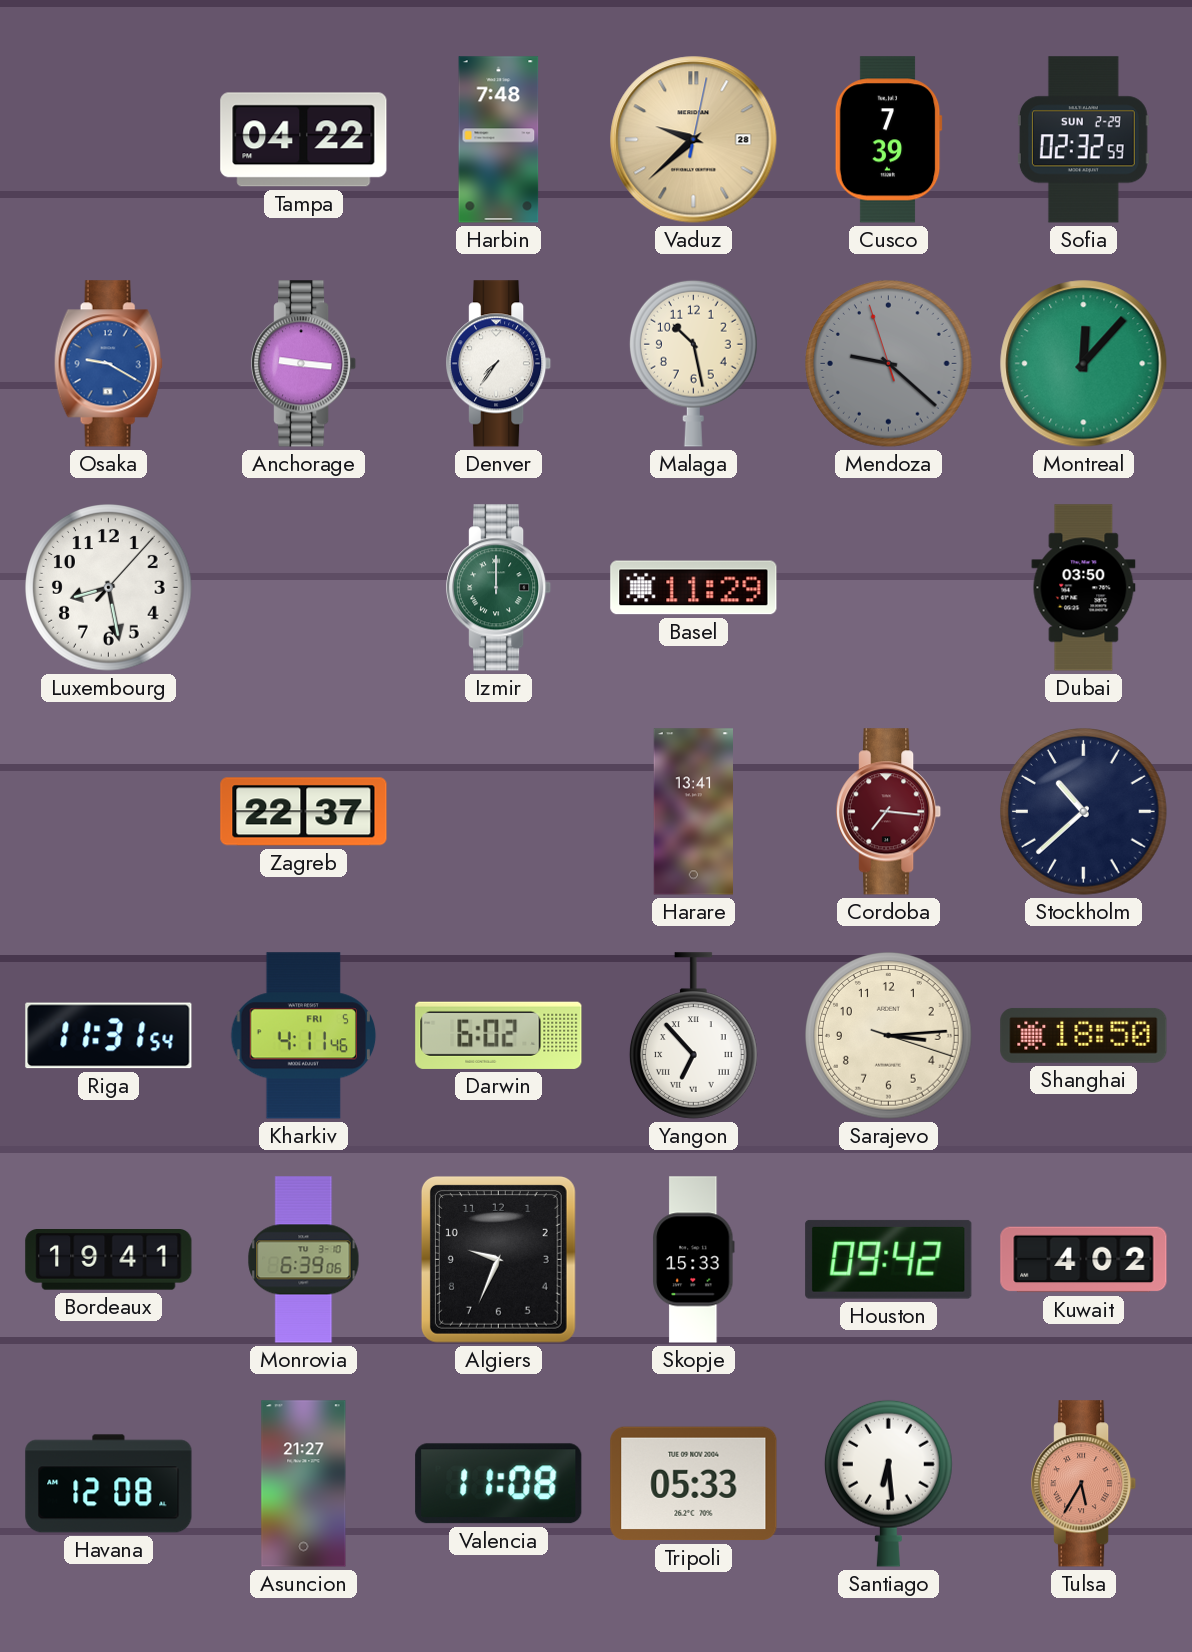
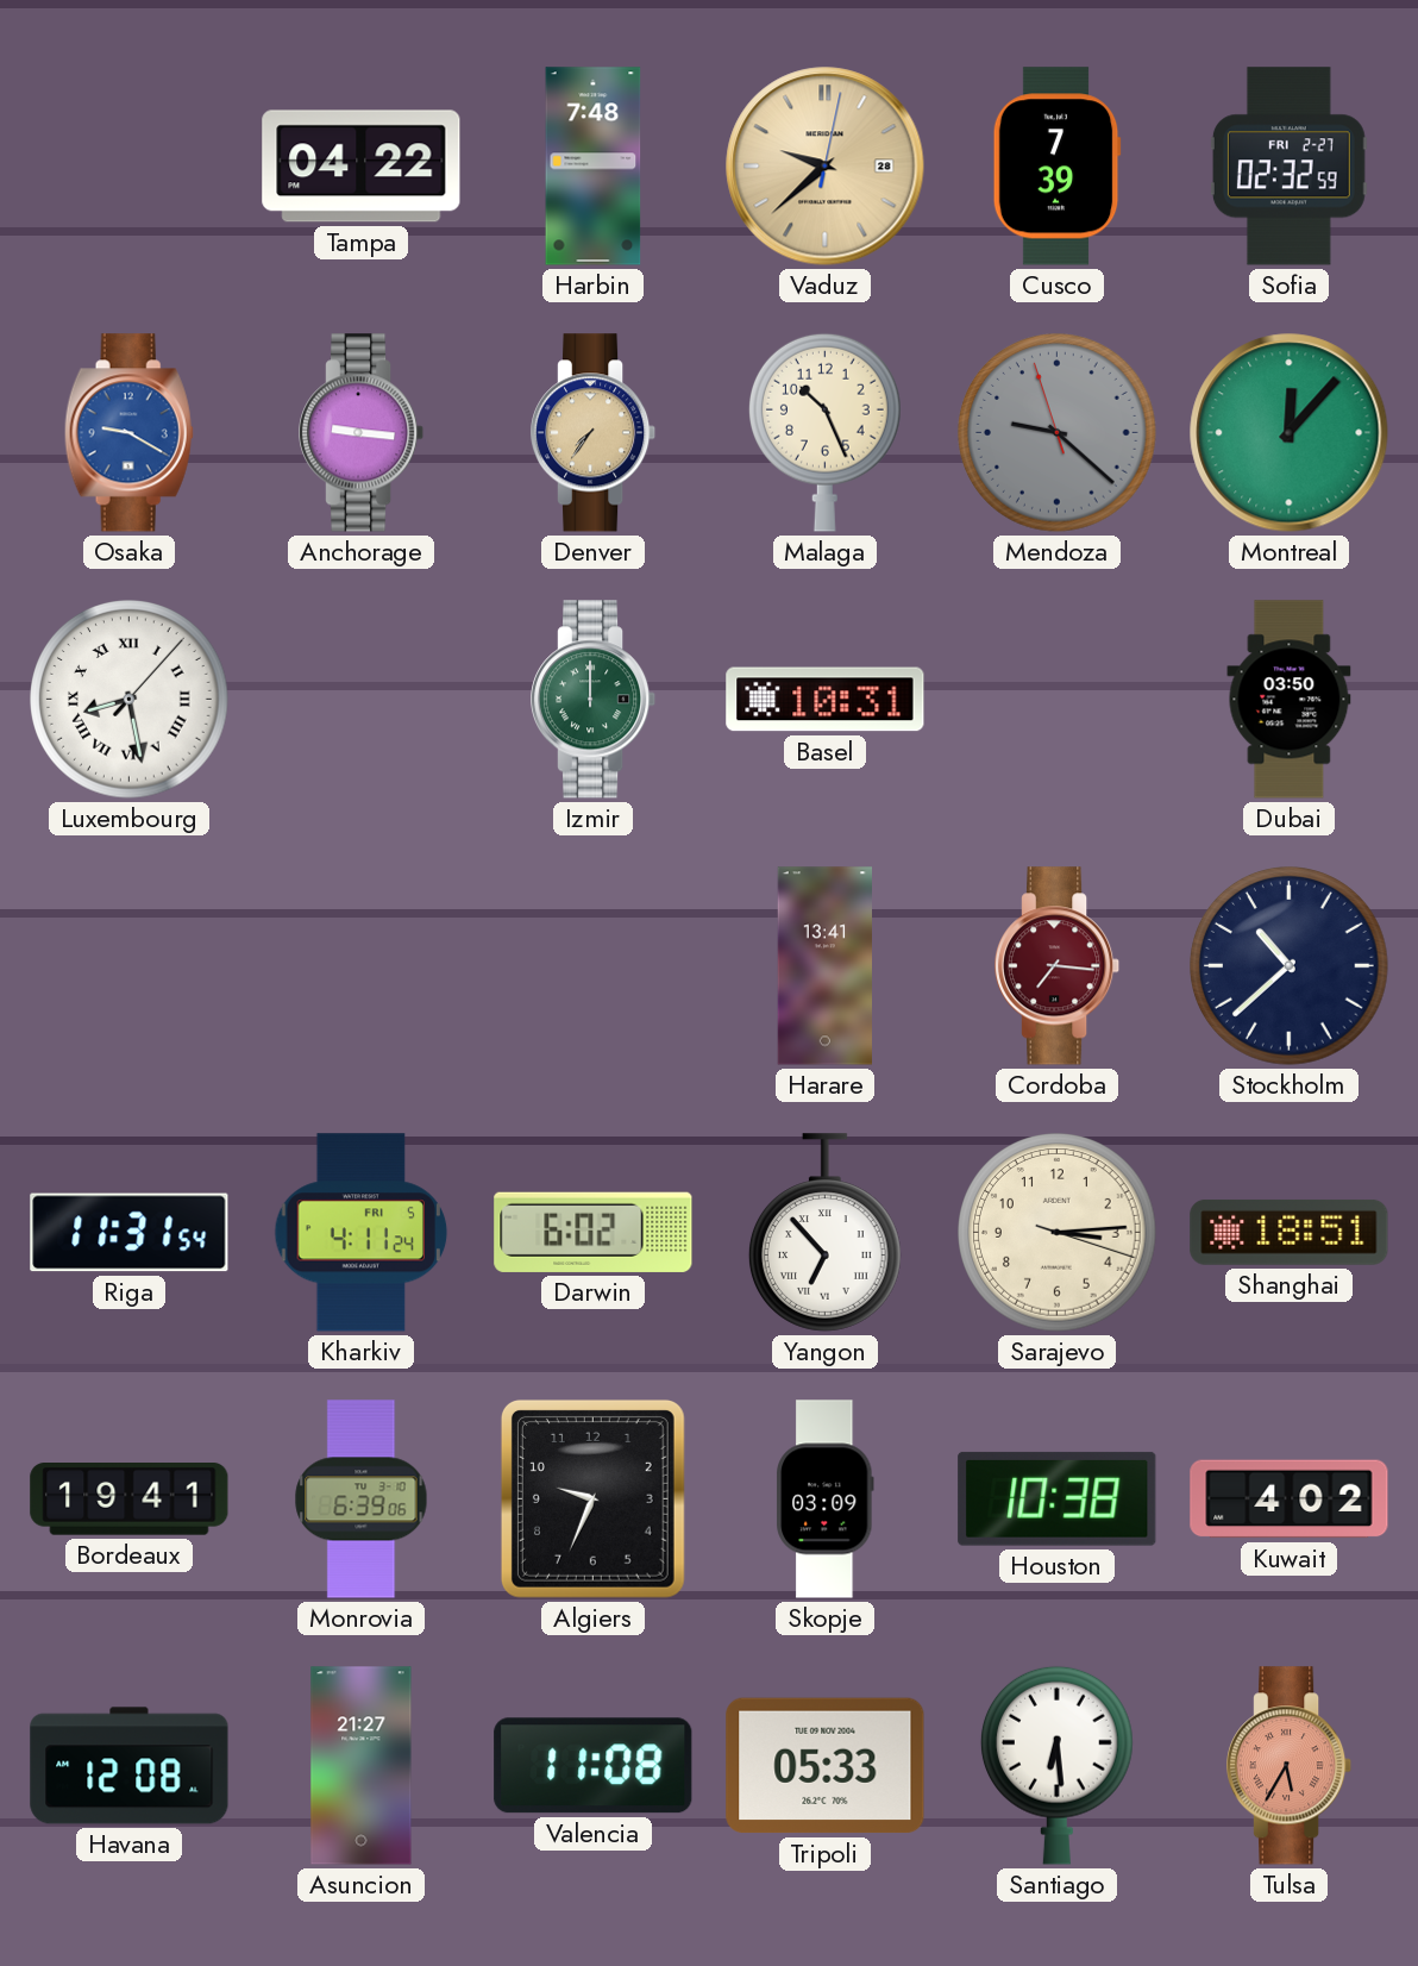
Sofia date: SUN 2-29 -> FRI 2-27 (1288, 167)
Denver dial: white -> champagne (595, 433)
Malaga: 10:28 -> 10:26 (826, 432)
Luxembourg numerals: Arabic -> Roman (130, 700)
Basel: 11:29 -> 10:31 (826, 700)
Zagreb: 22:37 -> none (304, 812)
Kharkiv: 4:11:46 -> 4:11:24 (362, 1233)
Shanghai: 18:50 -> 18:51 (1290, 1232)
Skopje: 15:33 -> 03:09 (826, 1499)
Houston: 09:42 -> 10:38 (1058, 1498)
